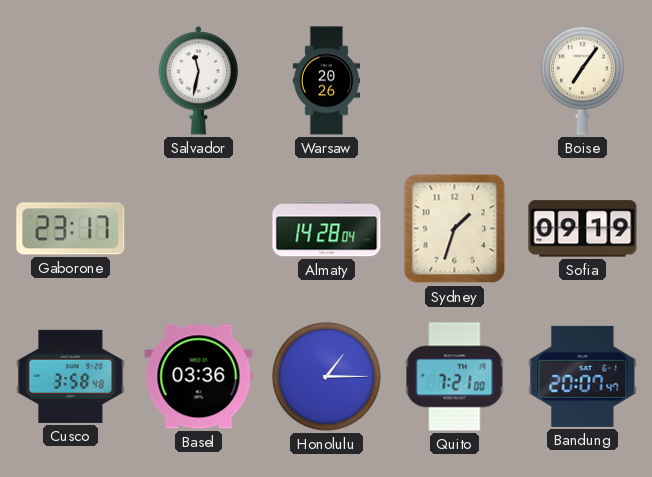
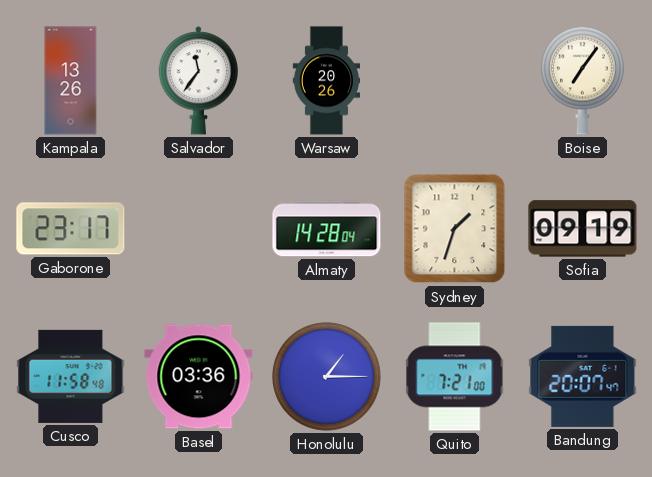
Kampala: none -> 13:26 (71, 81)
Salvador: 11:32 -> 11:36 (198, 81)
Cusco: 3:58 -> 11:58 (71, 376)
